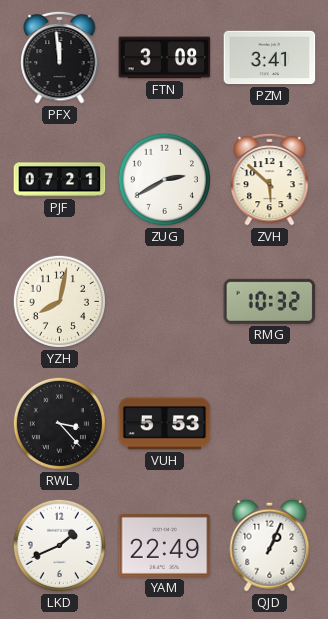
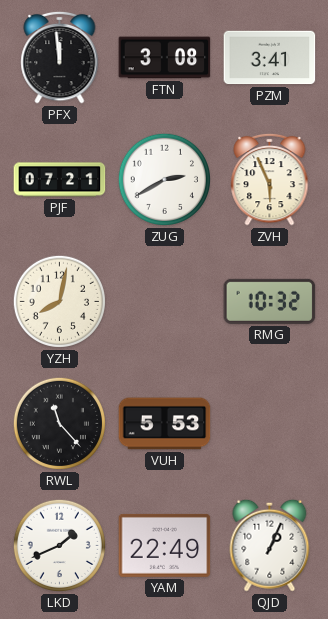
ZVH: 5:52 -> 5:56 (270, 179)
RWL: 3:23 -> 11:23 (59, 423)
